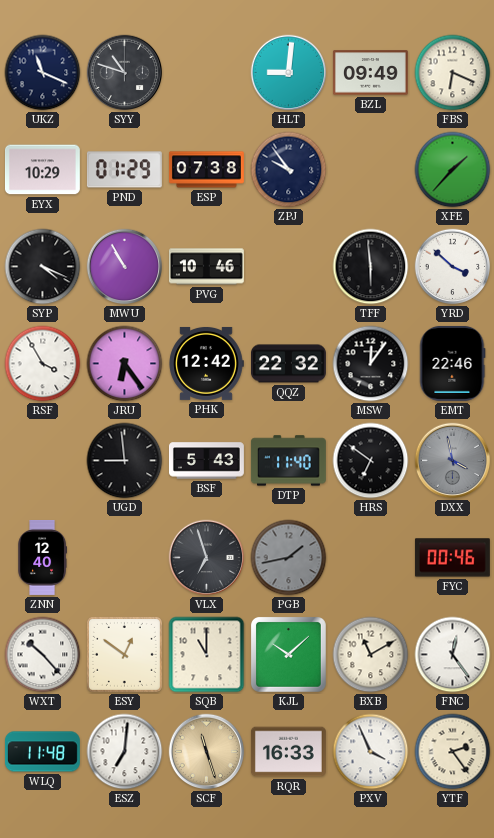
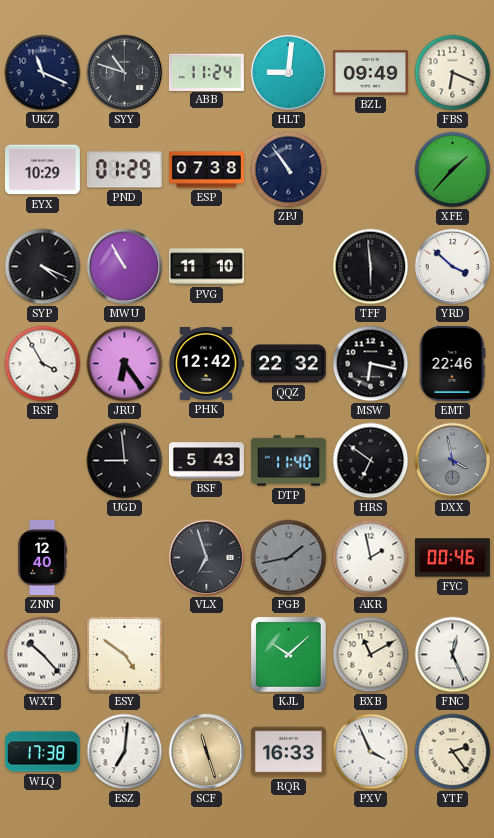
ABB: none -> 11:24 (206, 72)
ZPJ: 9:54 -> 10:54 (289, 170)
PVG: 10:46 -> 11:10 (206, 267)
MSW: 12:06 -> 6:17 (371, 364)
AKR: none -> 1:58 (371, 558)
ESY: 12:51 -> 4:51 (124, 654)
SQB: 11:00 -> none (207, 655)
FNC: 12:24 -> 12:26 (453, 655)
WLQ: 11:48 -> 17:38 (42, 752)
